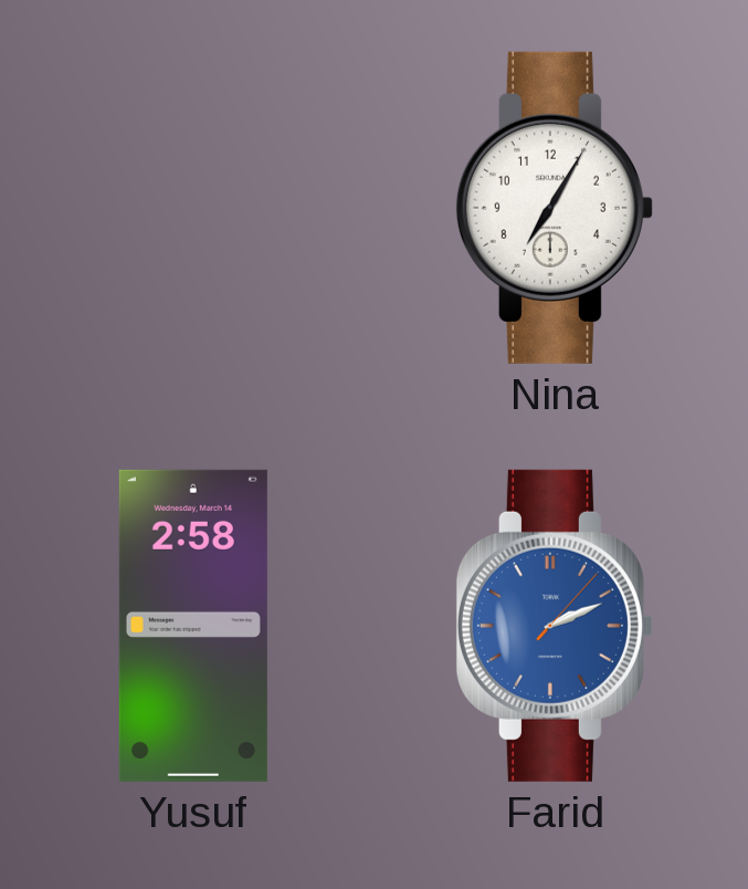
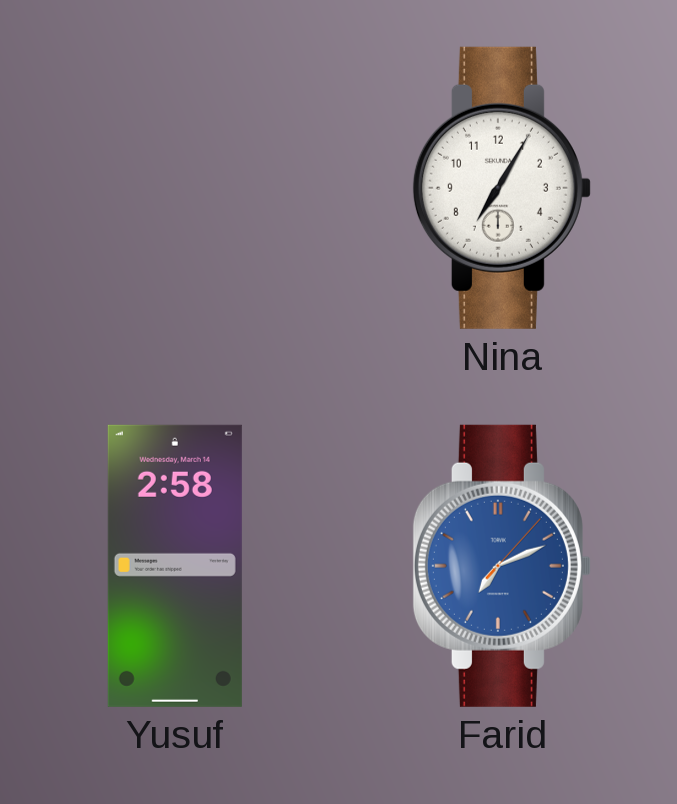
Farid: 2:11 -> 7:11 (502, 566)
